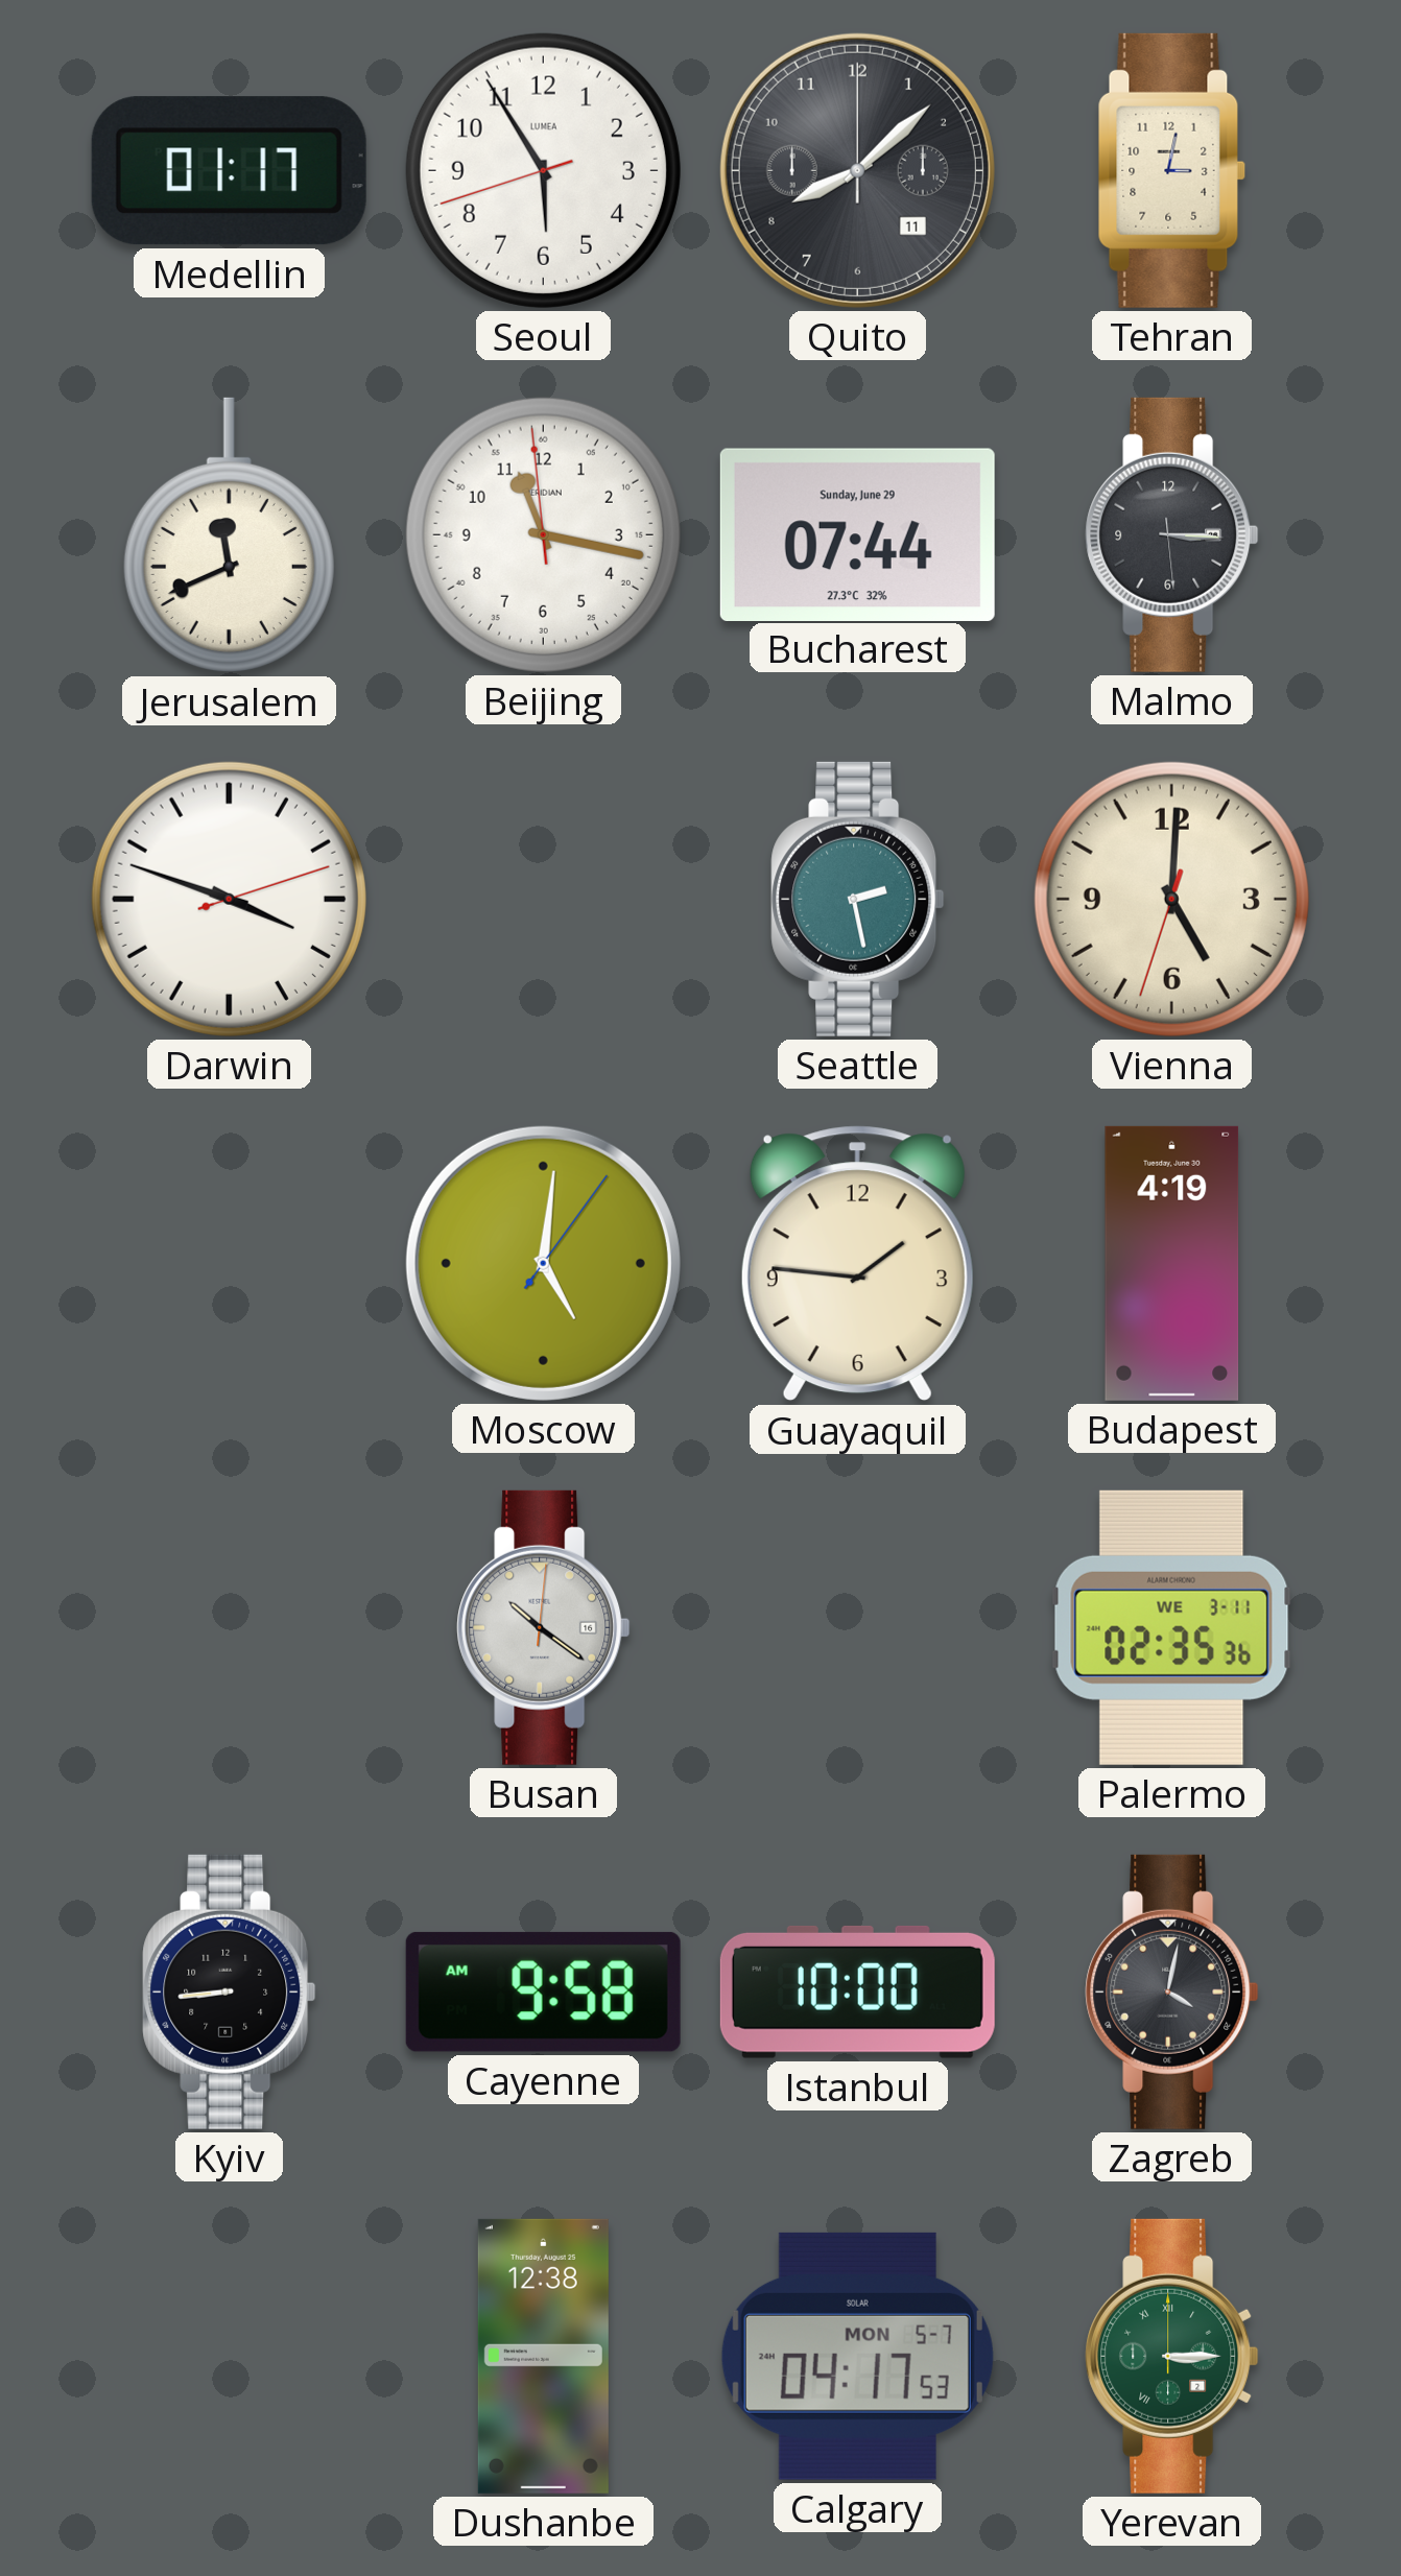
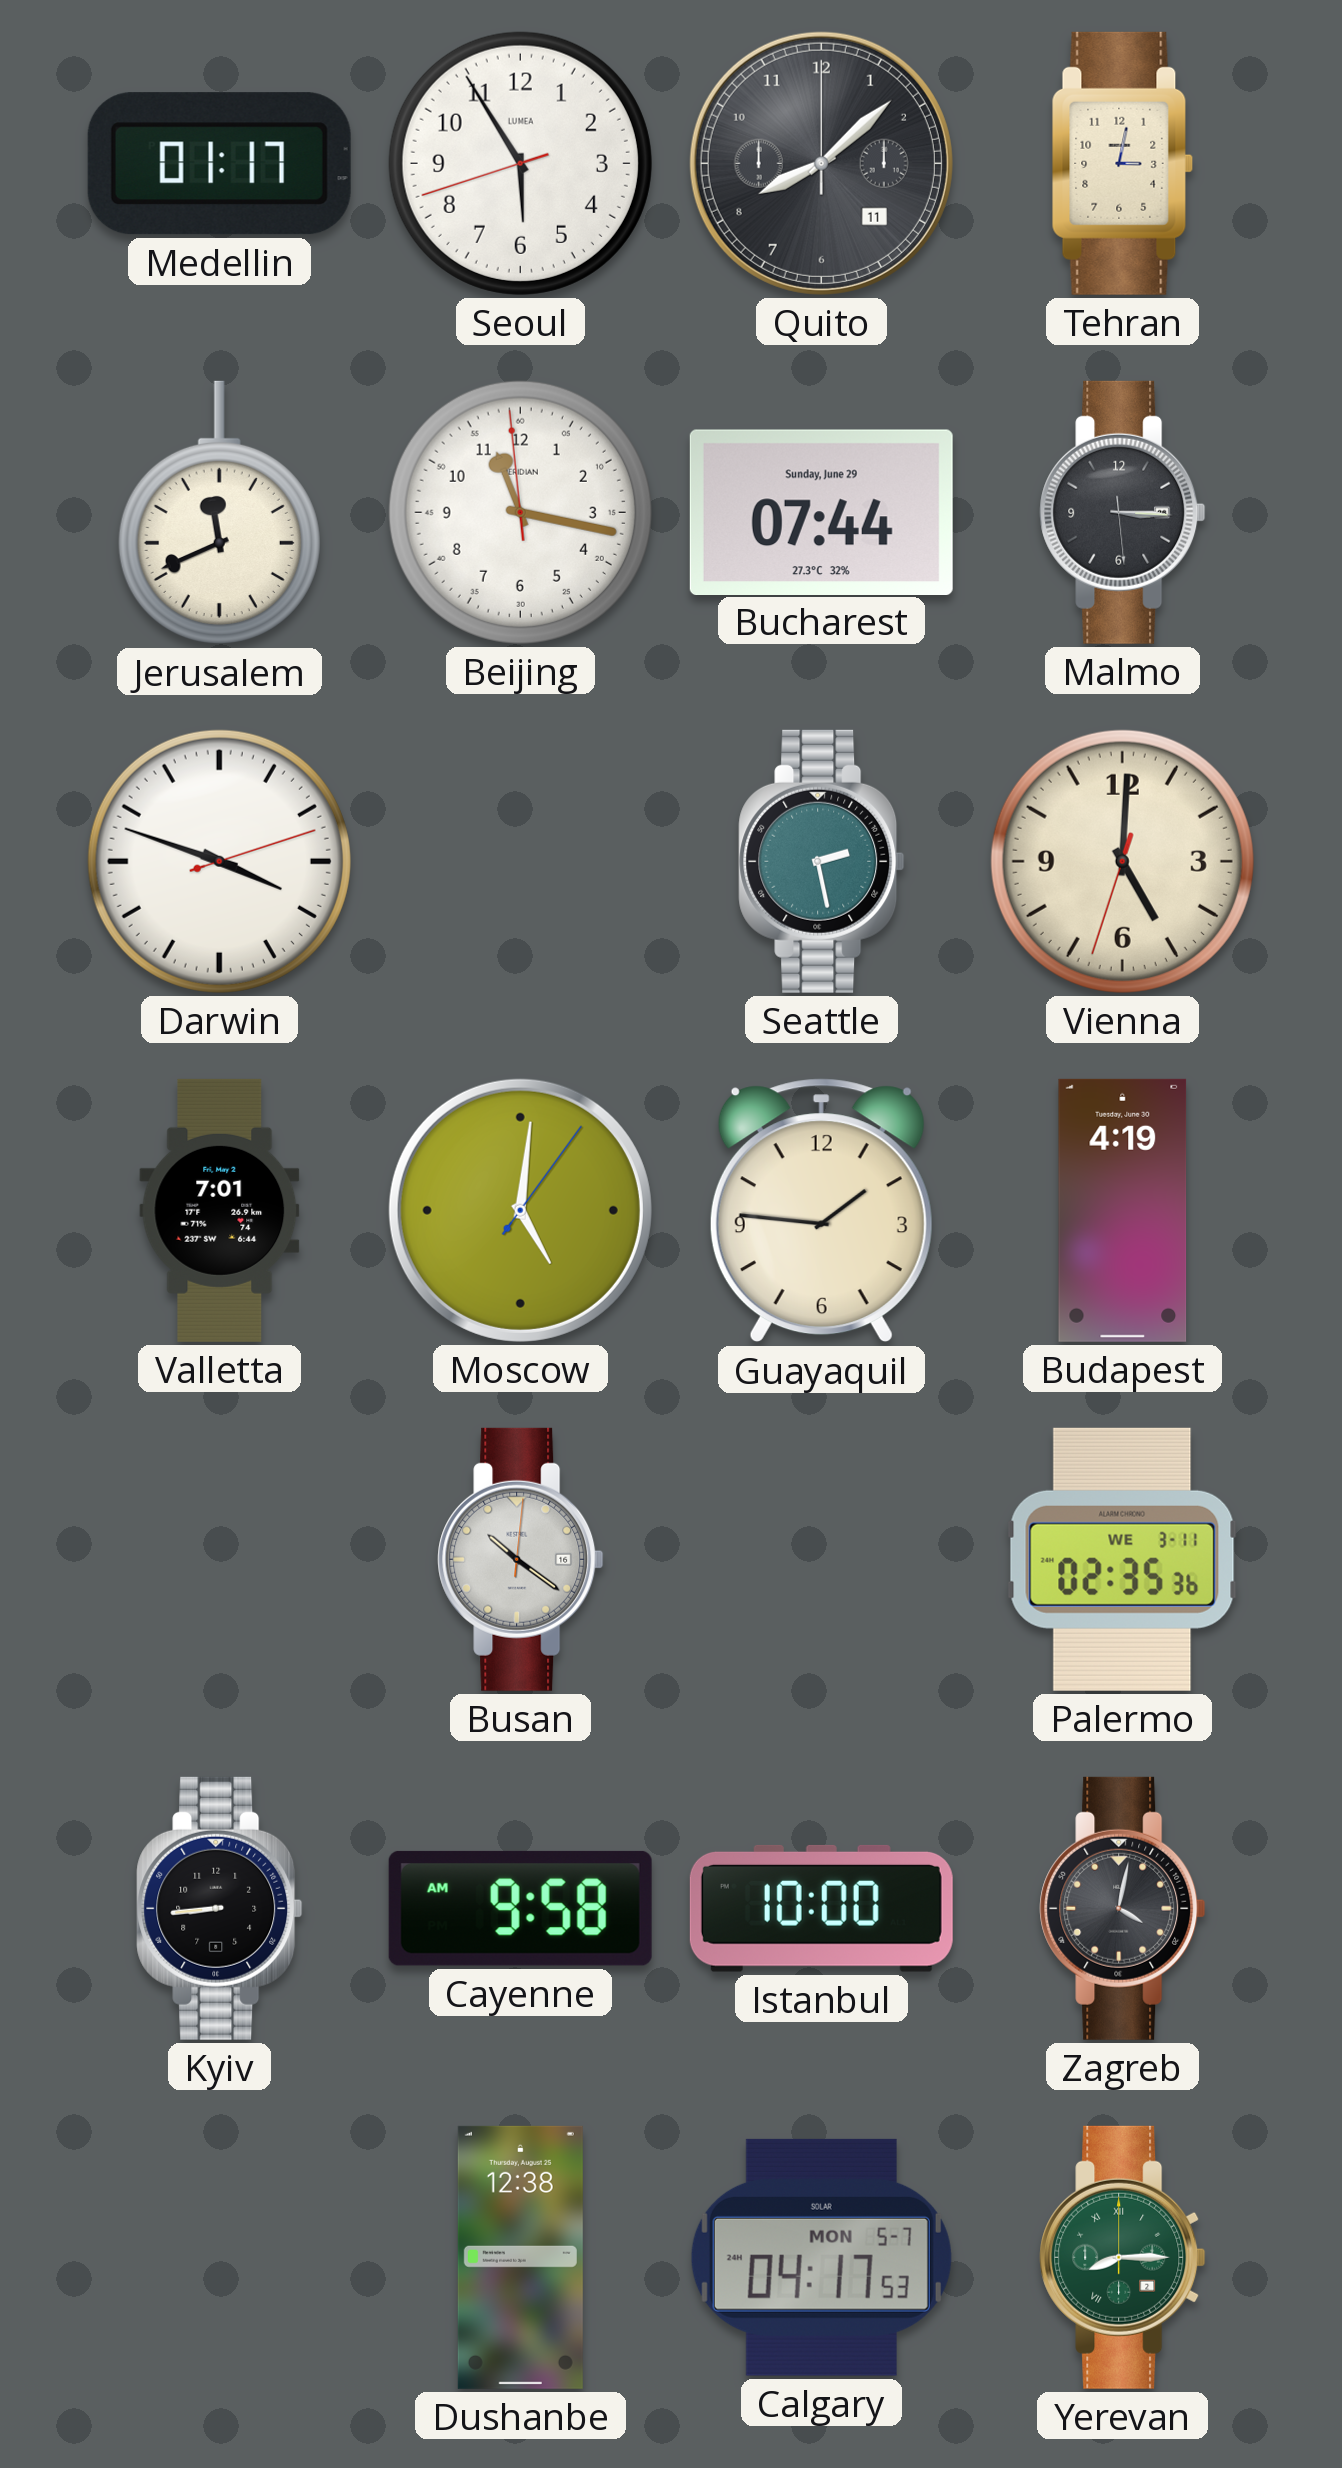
Valletta: none -> 7:01 (220, 1210)
Yerevan: 3:15 -> 8:15 (1123, 2257)
